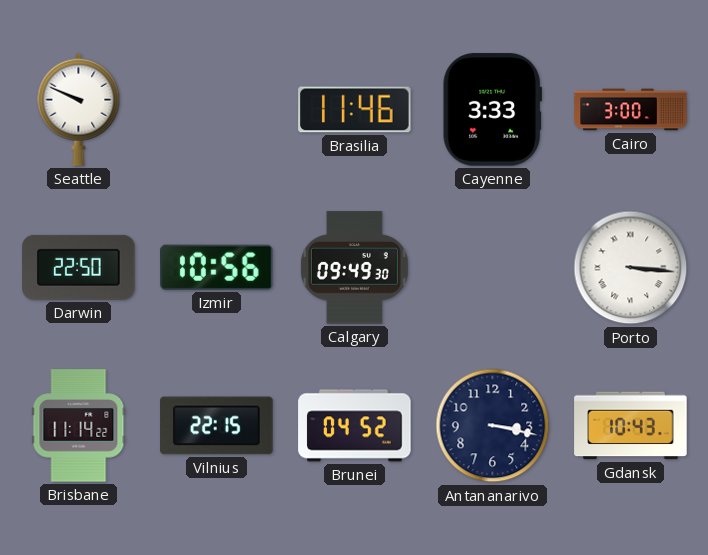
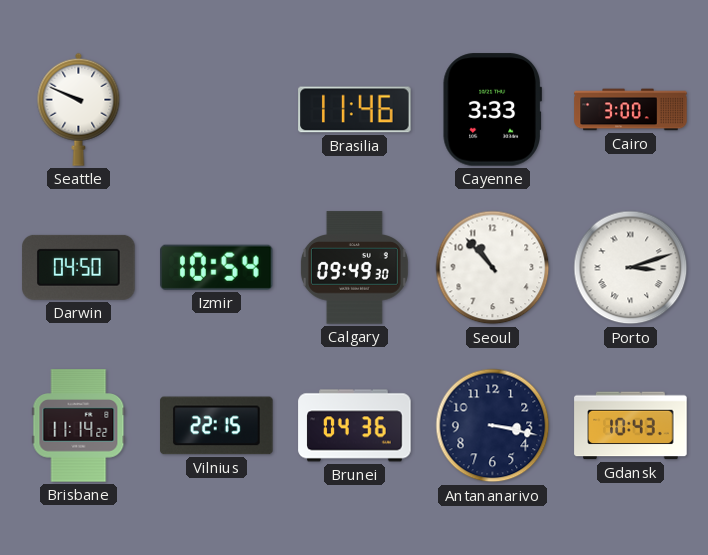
Darwin: 22:50 -> 04:50 (79, 267)
Izmir: 10:56 -> 10:54 (217, 267)
Seoul: none -> 10:53 (493, 268)
Porto: 3:16 -> 3:12 (631, 268)
Brunei: 04:52 -> 04:36 (355, 426)
